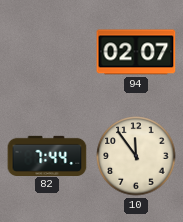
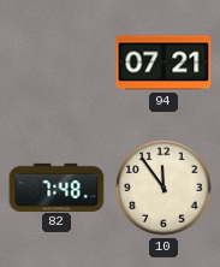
94: 02:07 -> 07:21 (163, 63)
82: 7:44 -> 7:48 (57, 186)
